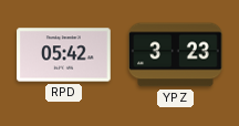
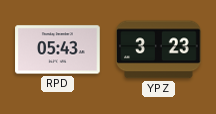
RPD: 05:42 -> 05:43 (58, 50)
